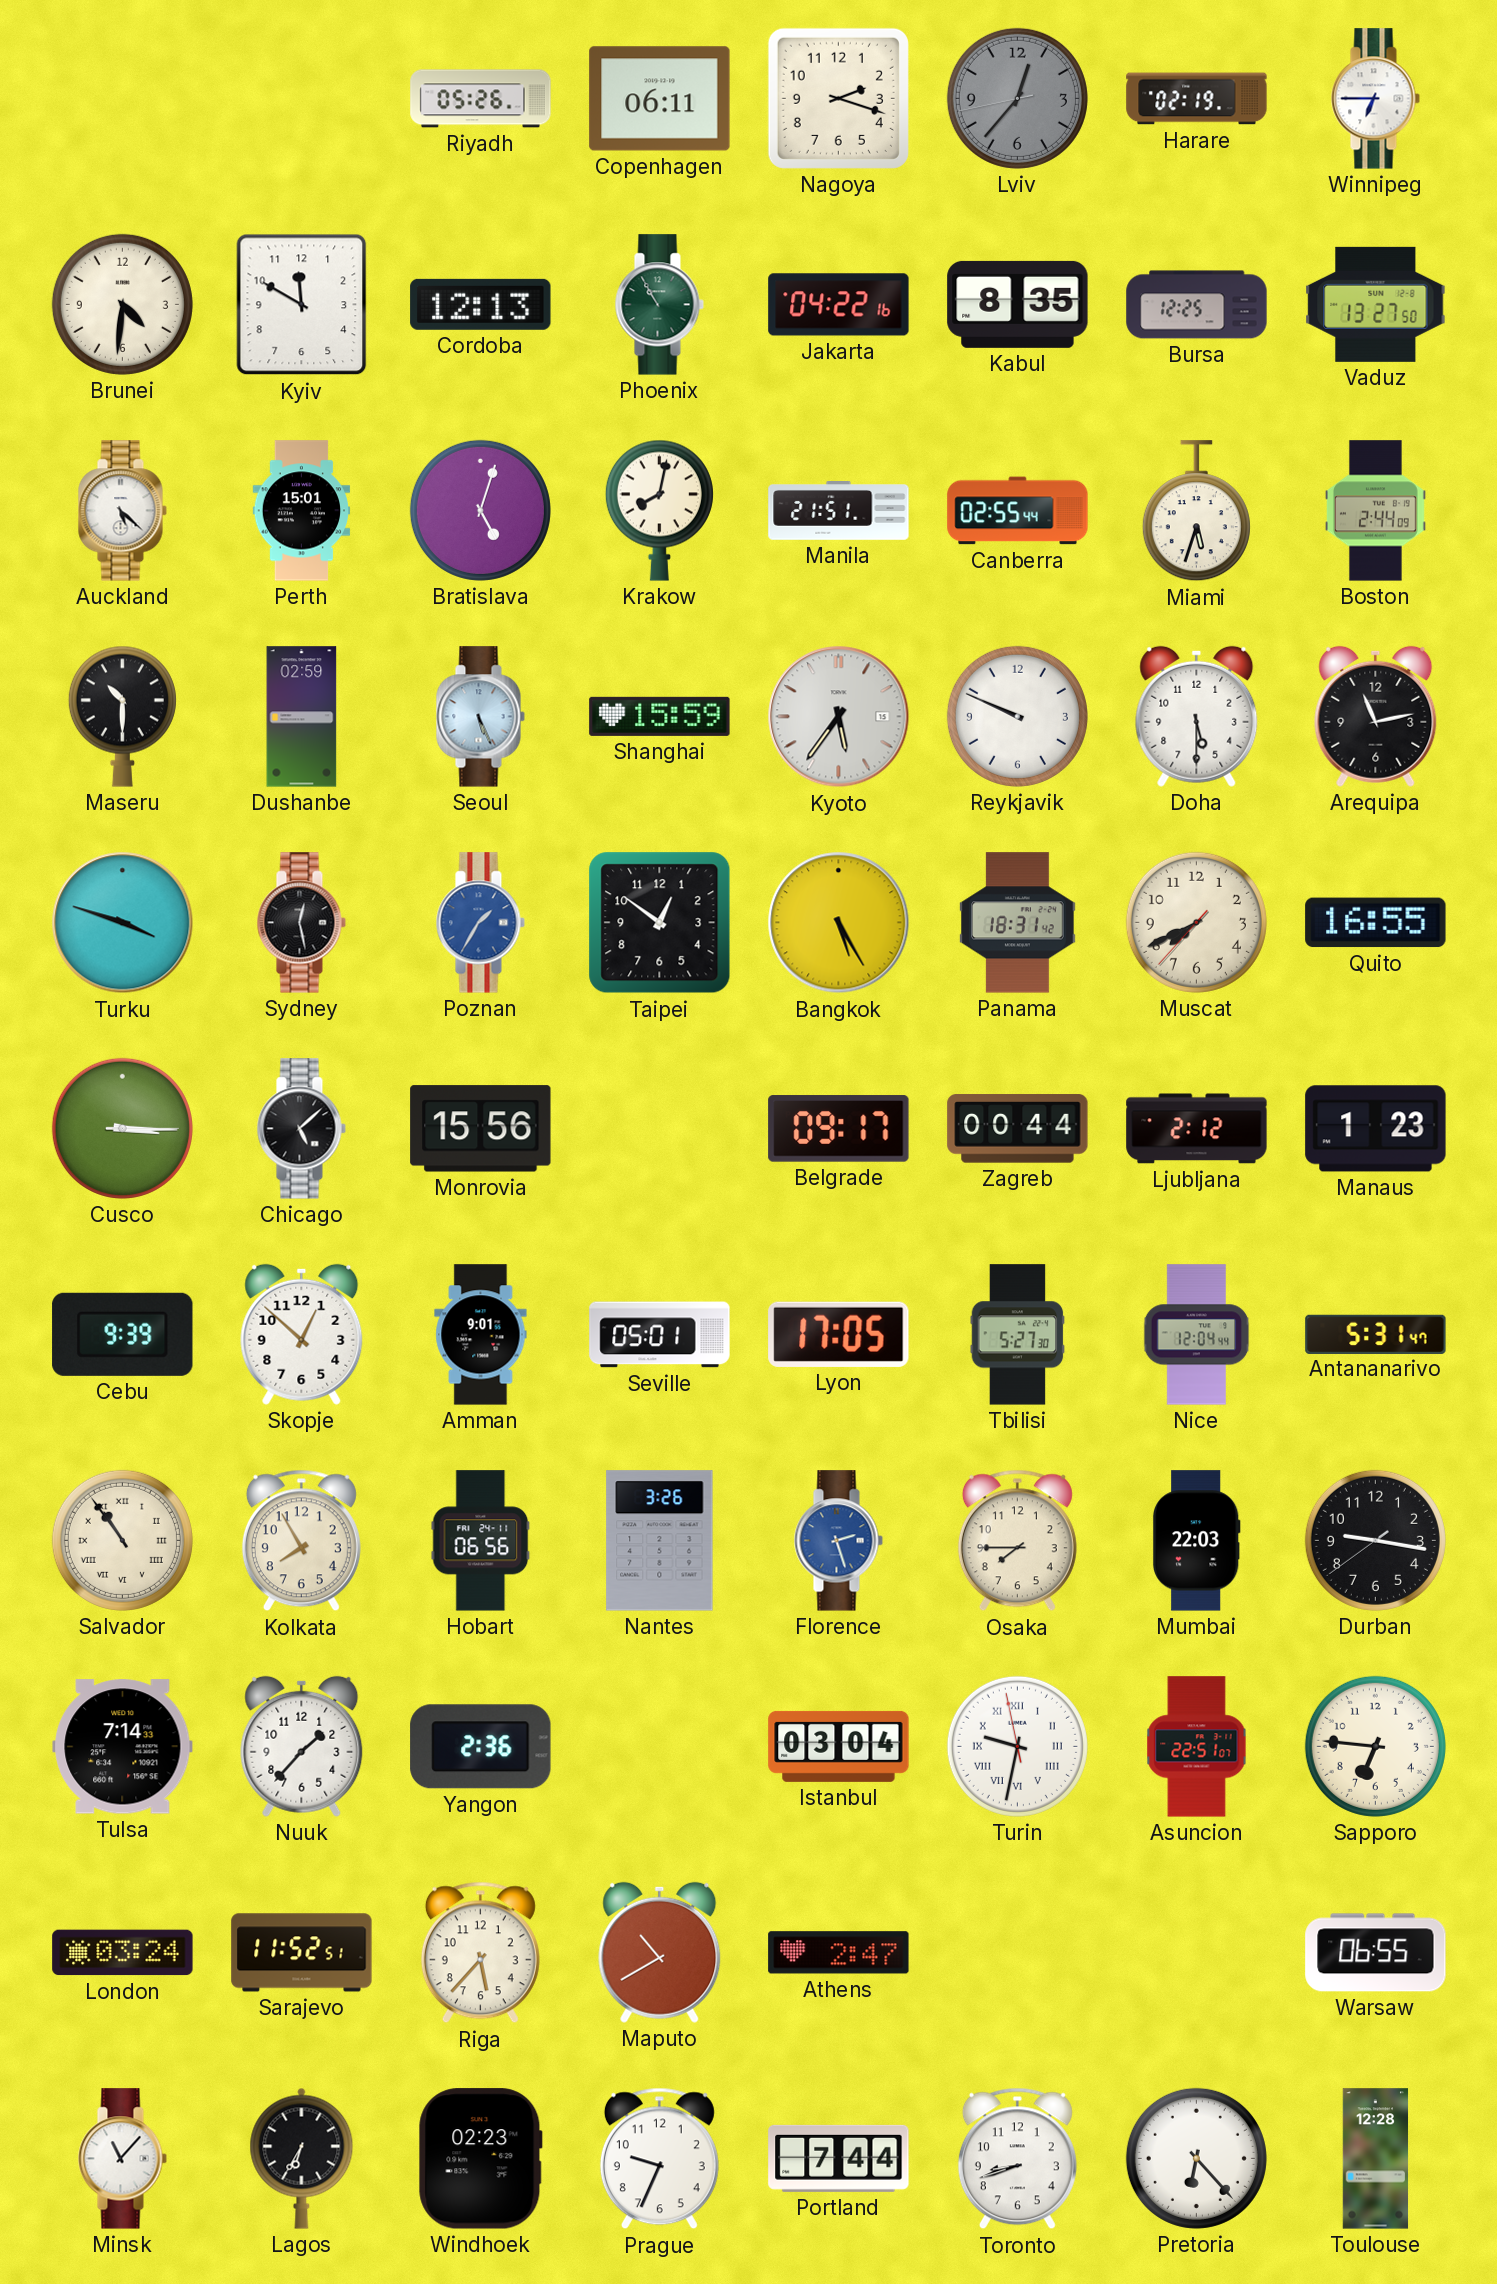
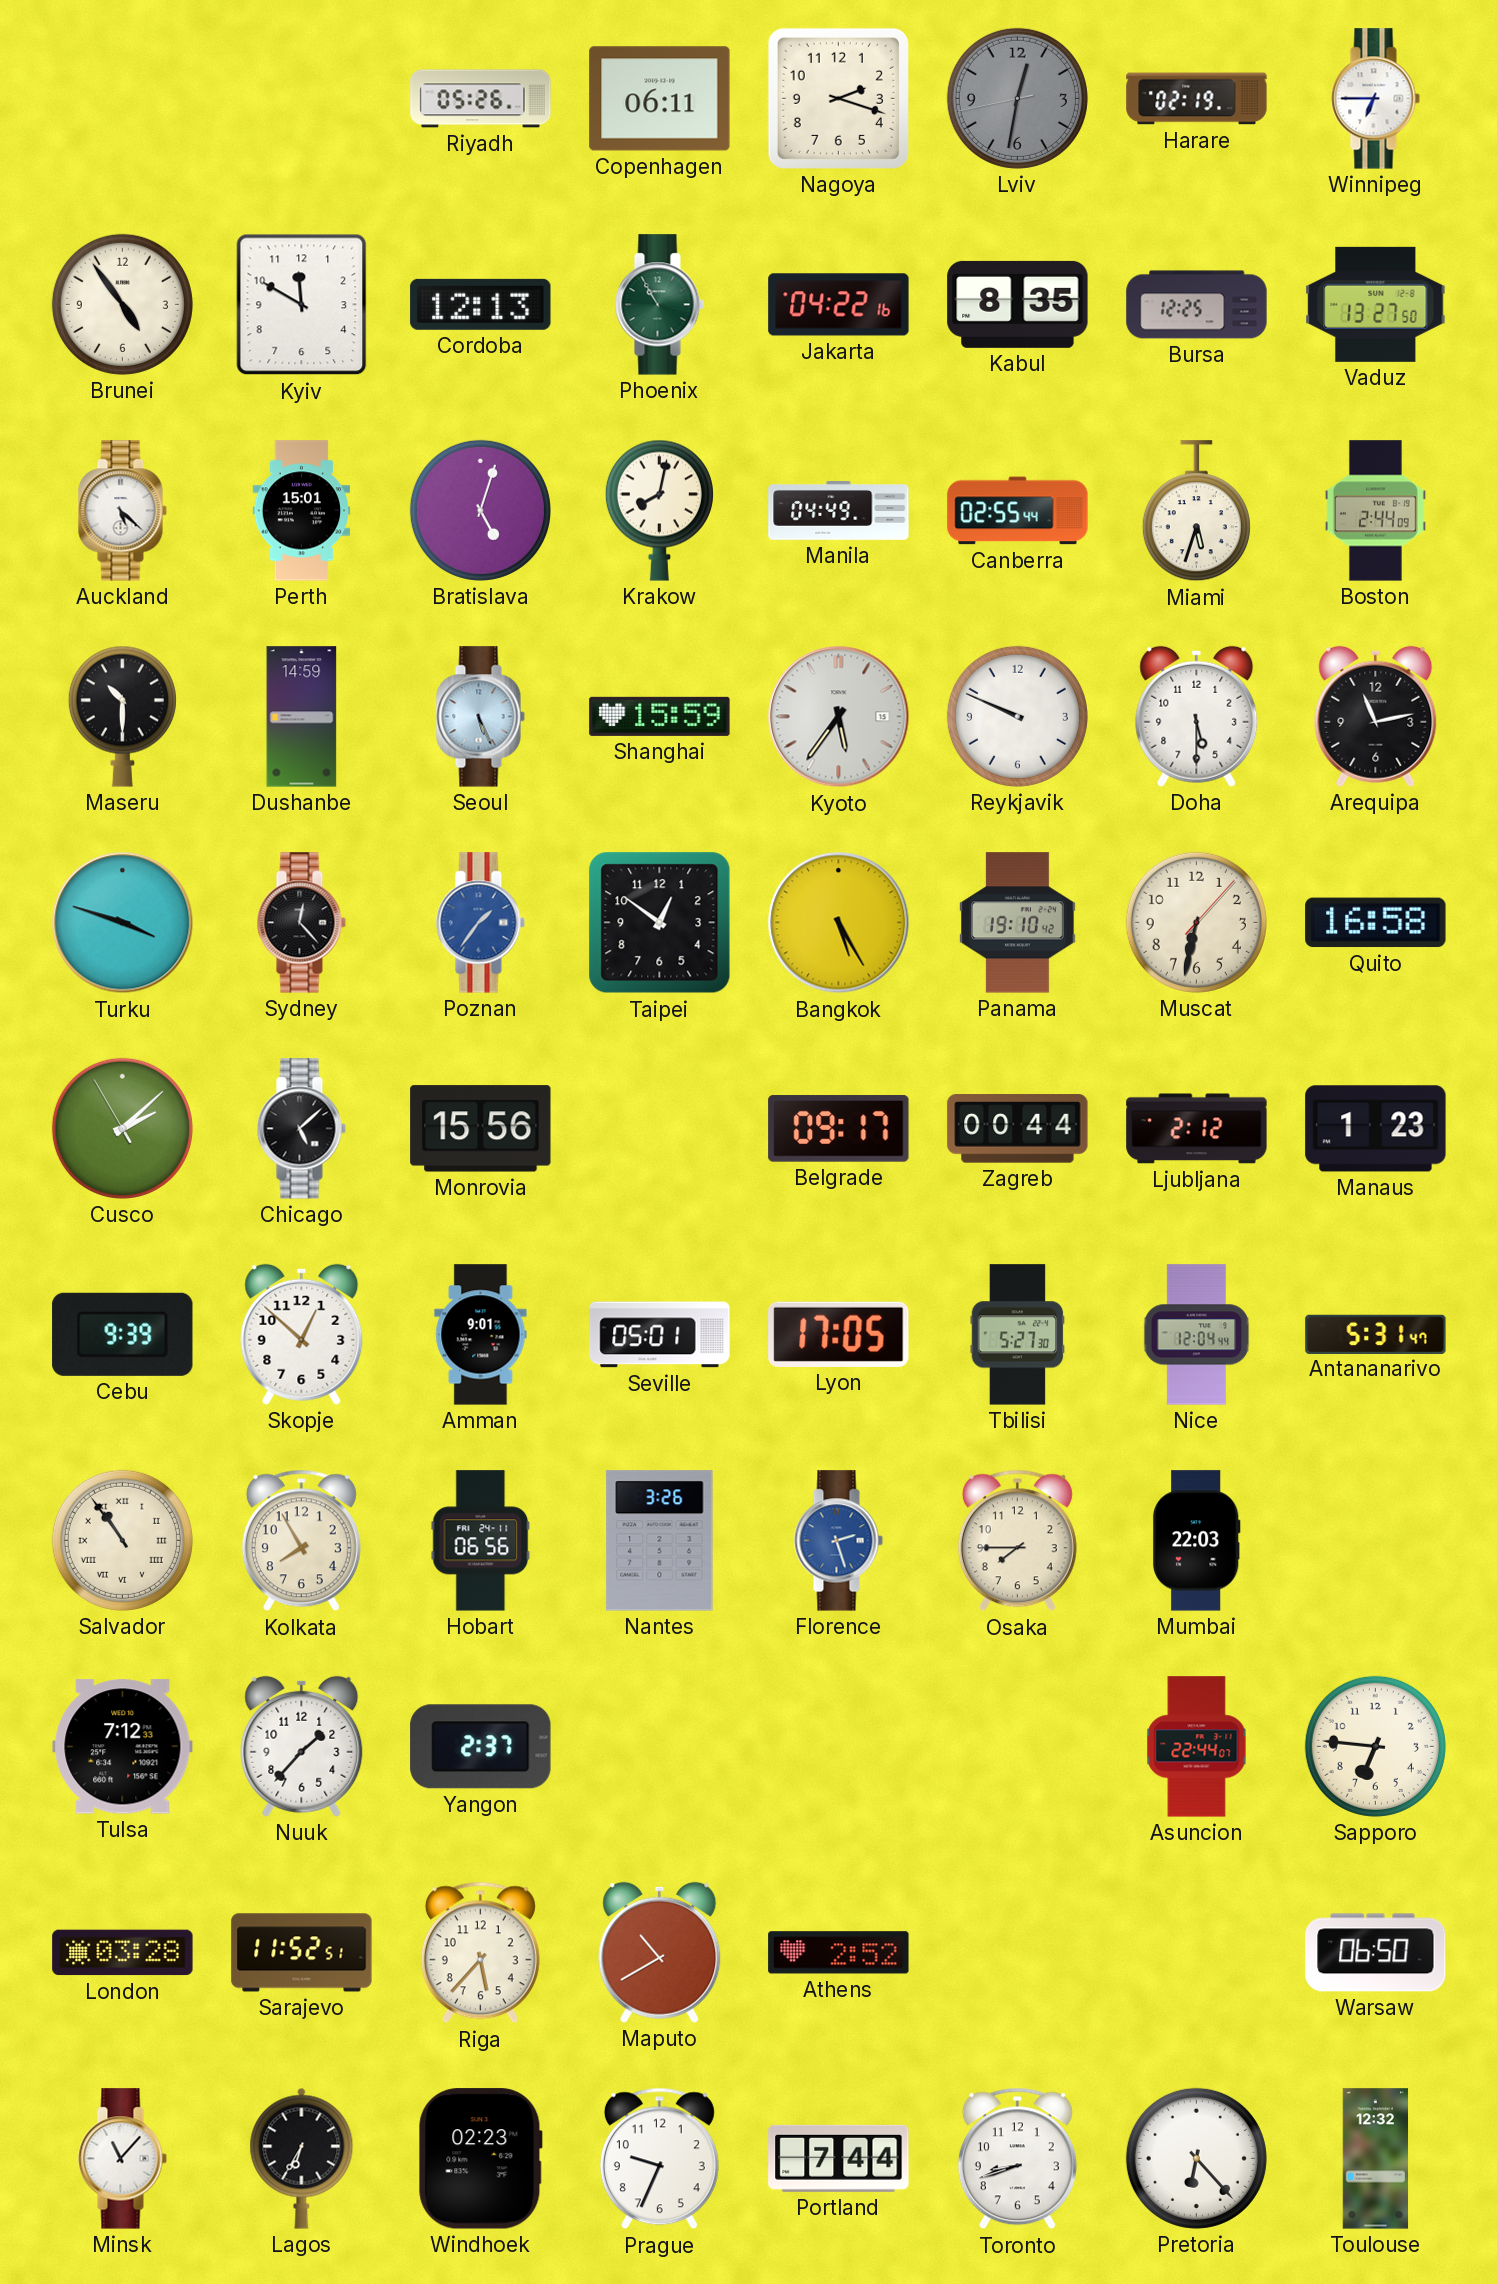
Lviv: 12:36 -> 12:31 (1017, 98)
Brunei: 4:31 -> 4:54 (122, 304)
Manila: 21:51 -> 04:49 (839, 511)
Dushanbe: 02:59 -> 14:59 (302, 717)
Sydney: 12:28 -> 12:23 (301, 923)
Poznan: 1:35 -> 1:36 (480, 923)
Panama: 18:31 -> 19:10 (1018, 923)
Muscat: 7:40 -> 6:32 (1196, 922)
Quito: 16:55 -> 16:58 (1376, 923)
Cusco: 3:15 -> 2:07 (122, 1128)
Durban: 9:16 -> none (1375, 1540)
Tulsa: 7:14 -> 7:12 (123, 1747)
Yangon: 2:36 -> 2:37 (481, 1747)
Istanbul: 03:04 -> none (839, 1746)
Turin: 9:31 -> none (1017, 1746)
Asuncion: 22:51 -> 22:44 (1197, 1747)
London: 03:24 -> 03:28 (123, 1953)
Athens: 2:47 -> 2:52 (839, 1953)
Warsaw: 06:55 -> 06:50 (1376, 1953)
Toulouse: 12:28 -> 12:32 (1376, 2159)
